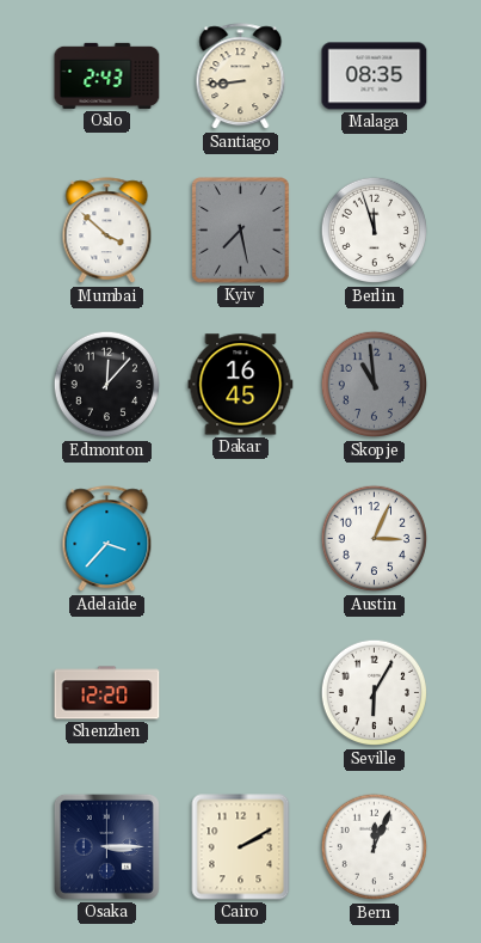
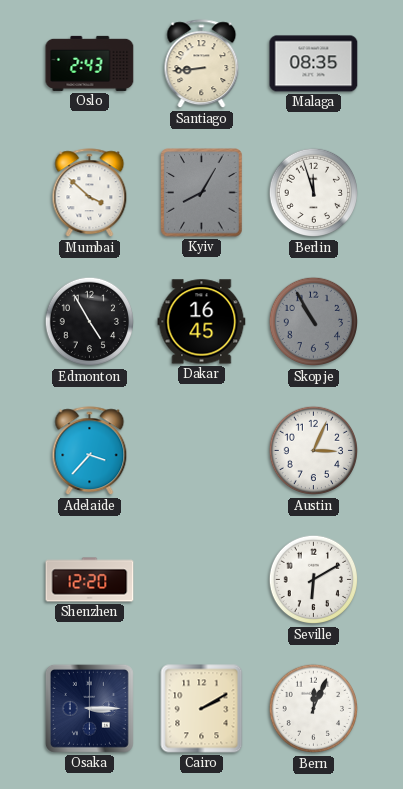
Kyiv: 7:28 -> 8:05 (202, 193)
Edmonton: 12:07 -> 4:55 (90, 322)
Skopje: 10:59 -> 10:55 (314, 322)
Seville: 6:05 -> 6:10 (314, 580)
